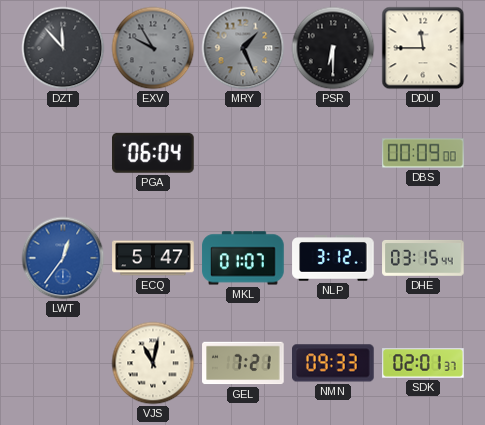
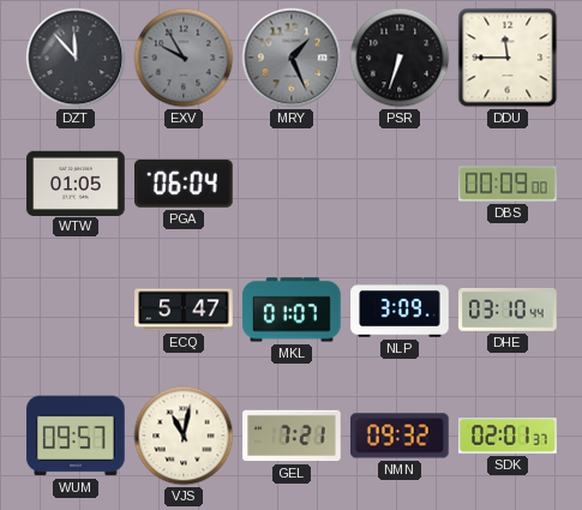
PSR: 6:30 -> 6:33 (400, 58)
WTW: none -> 01:05 (76, 182)
LWT: 12:36 -> none (63, 258)
NLP: 3:12 -> 3:09 (400, 310)
DHE: 03:15 -> 03:10 (508, 310)
WUM: none -> 09:57 (76, 436)
NMN: 09:33 -> 09:32 (401, 436)
